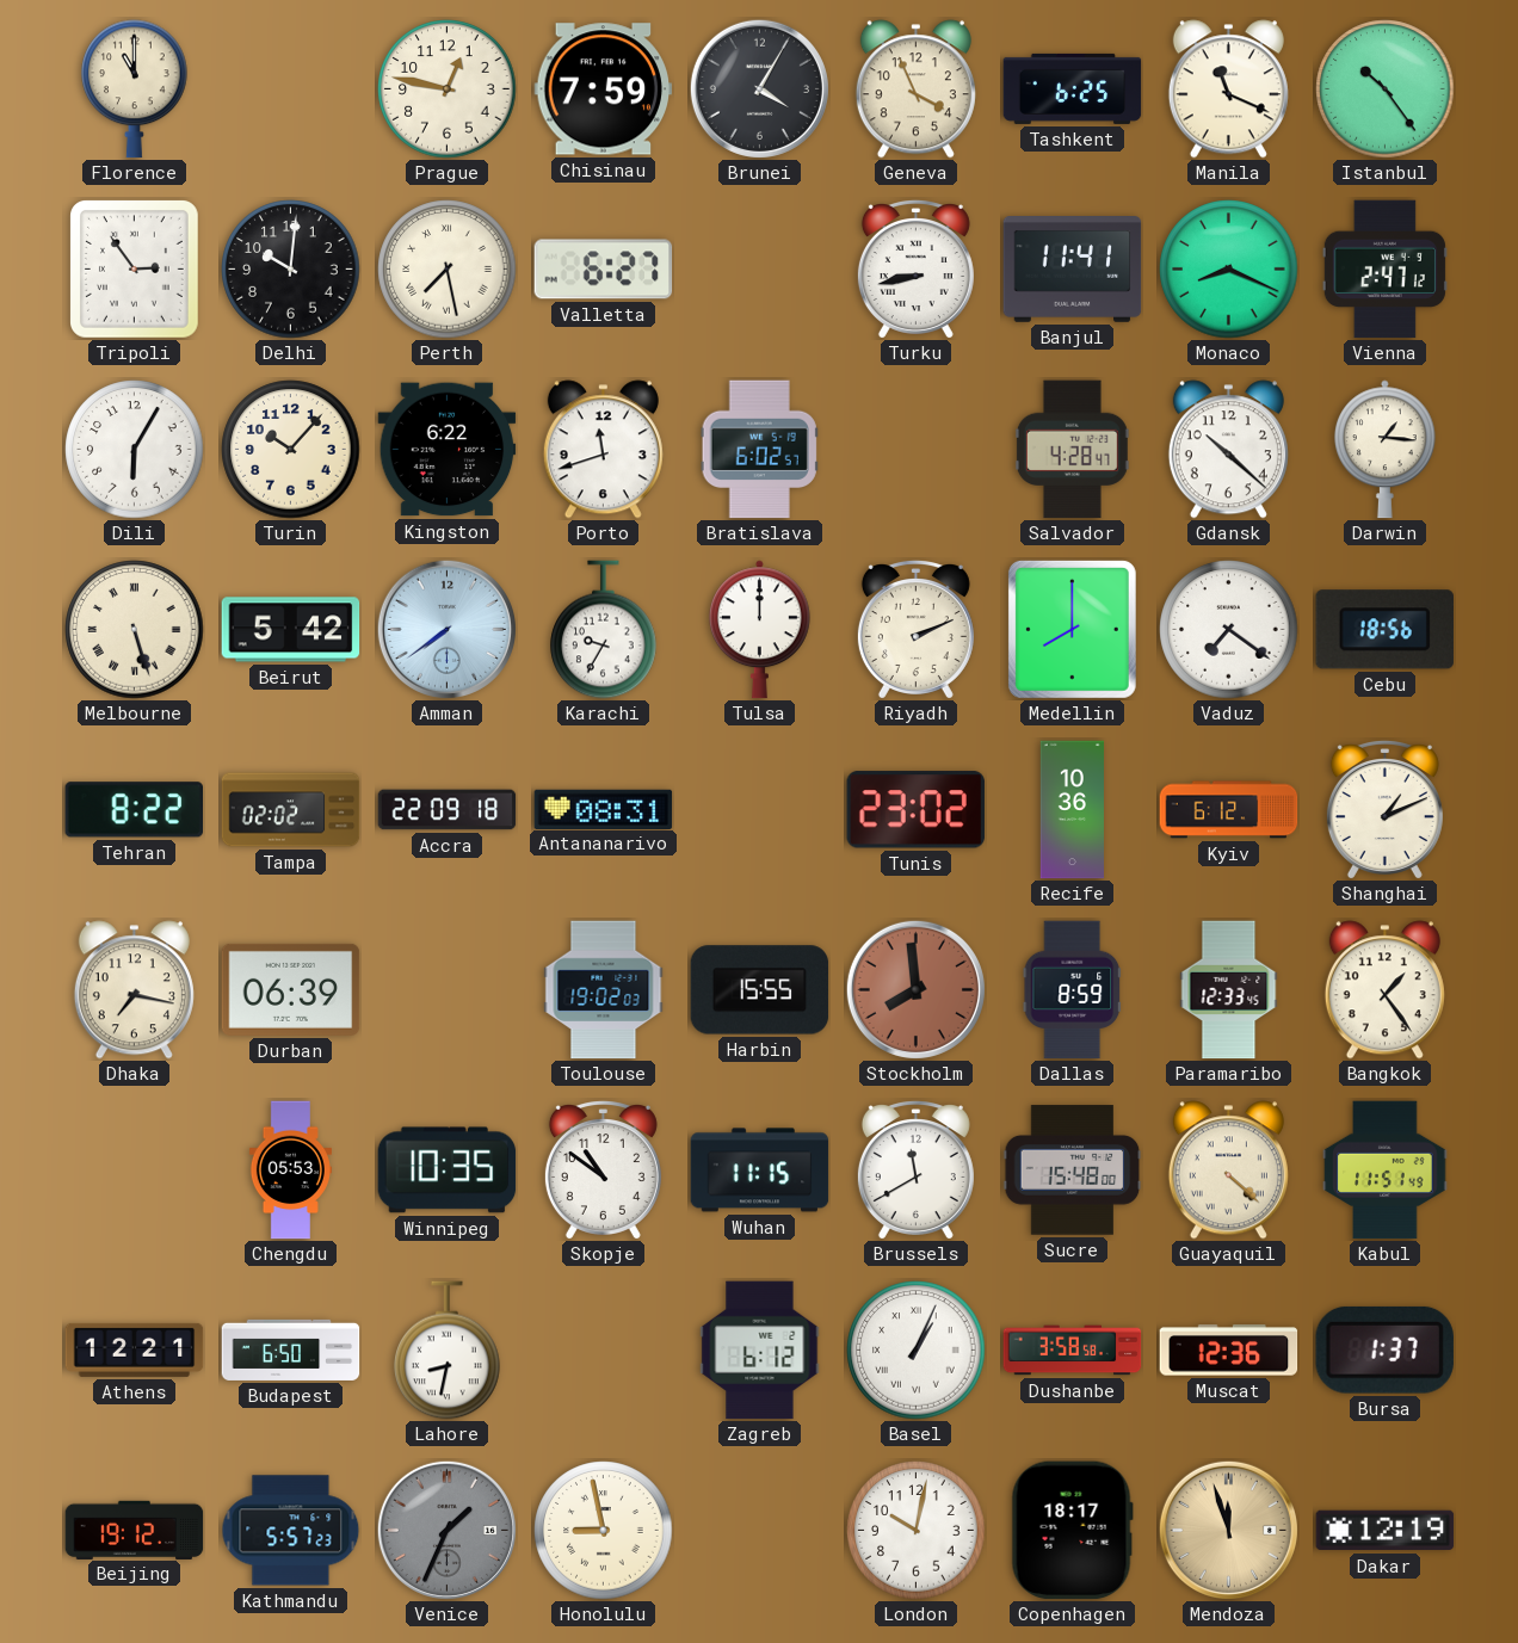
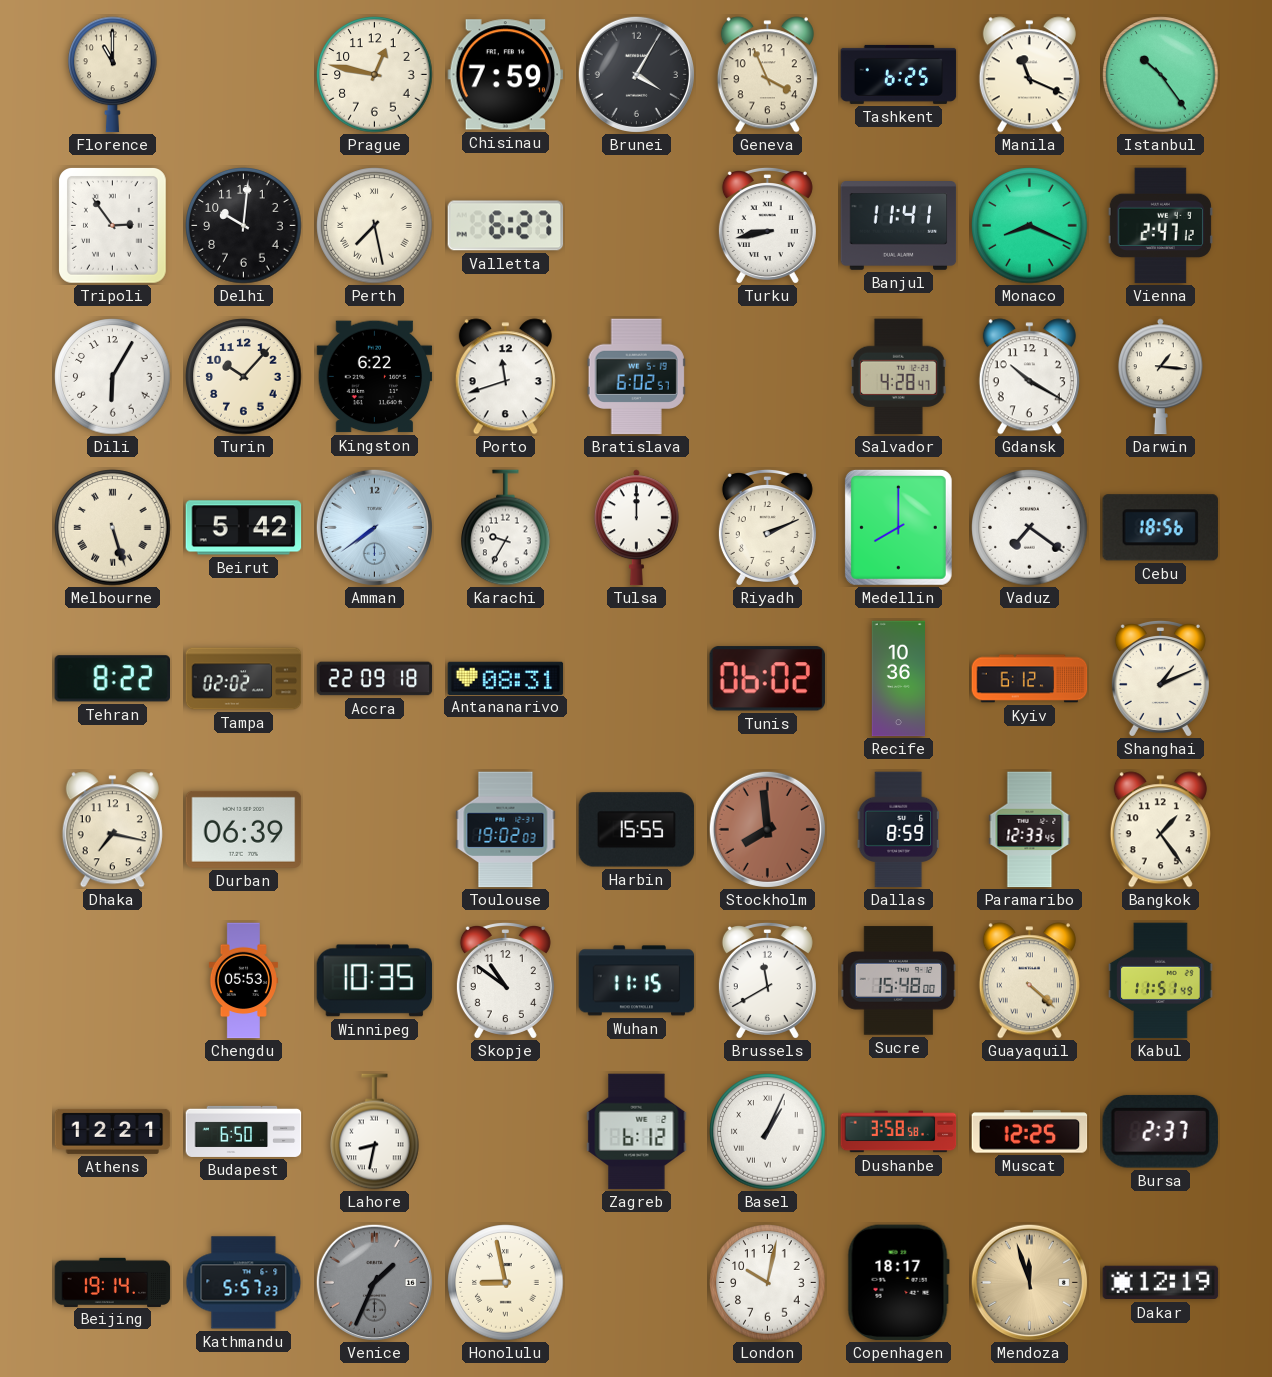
Gdansk: 10:22 -> 10:20 (1029, 377)
Tunis: 23:02 -> 06:02 (767, 679)
Muscat: 12:36 -> 12:25 (1030, 1132)
Bursa: 1:37 -> 2:37 (1160, 1131)
Beijing: 19:12 -> 19:14 (113, 1282)
